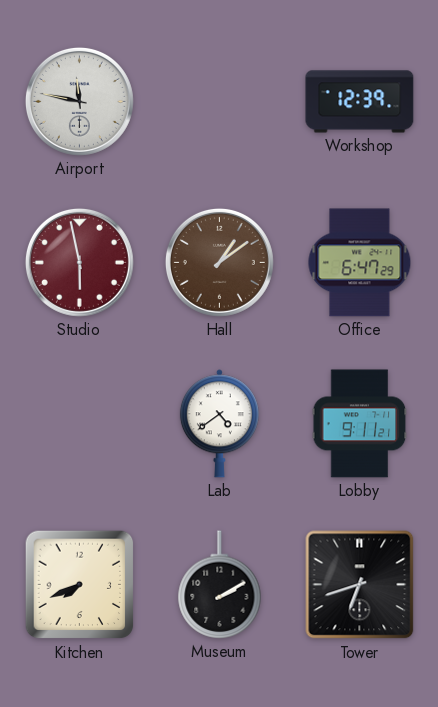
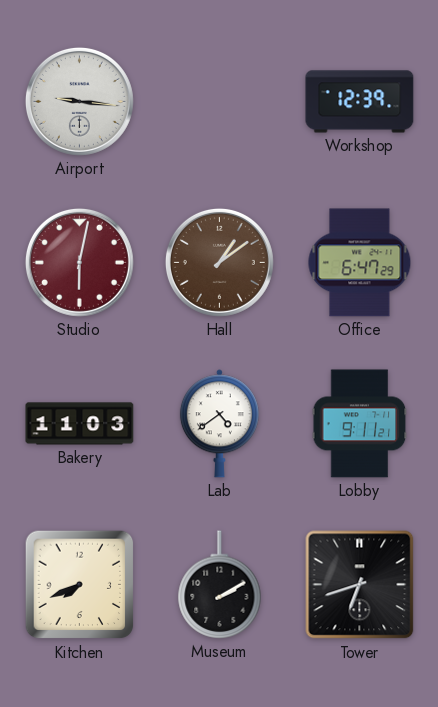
Airport: 11:47 -> 9:16 (79, 101)
Studio: 5:58 -> 6:02 (79, 262)
Bakery: none -> 11:03 (80, 424)
